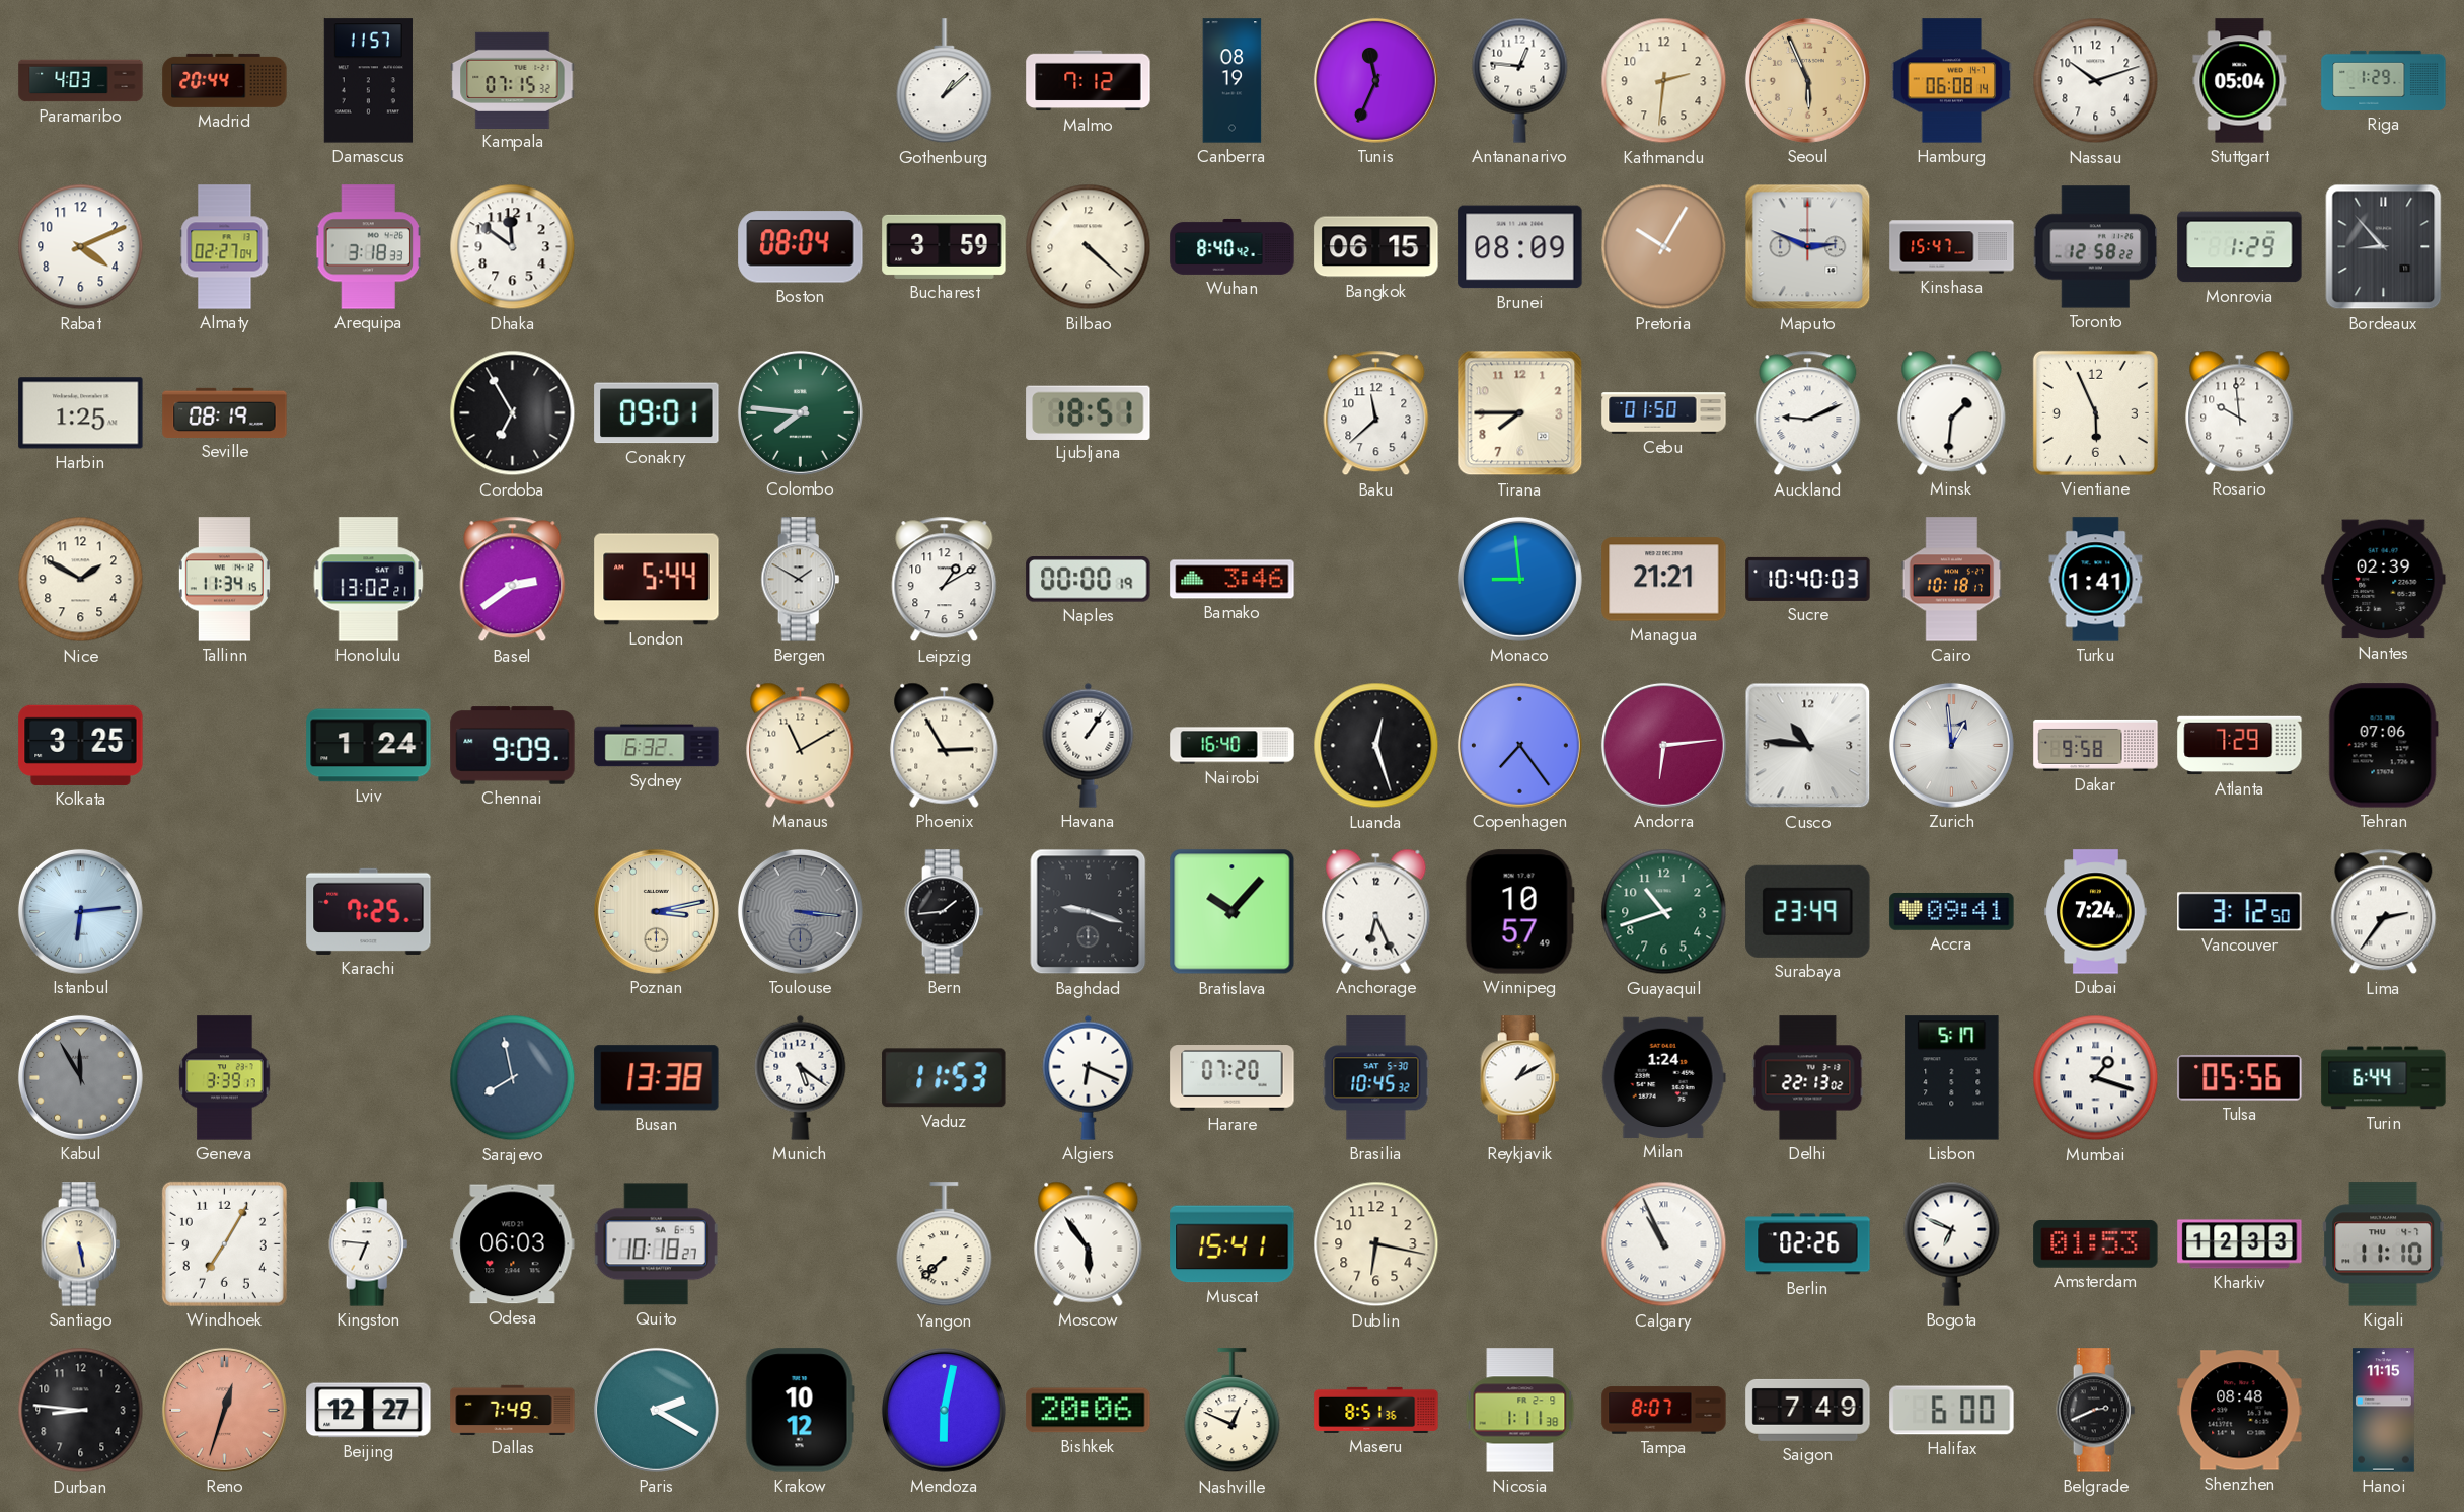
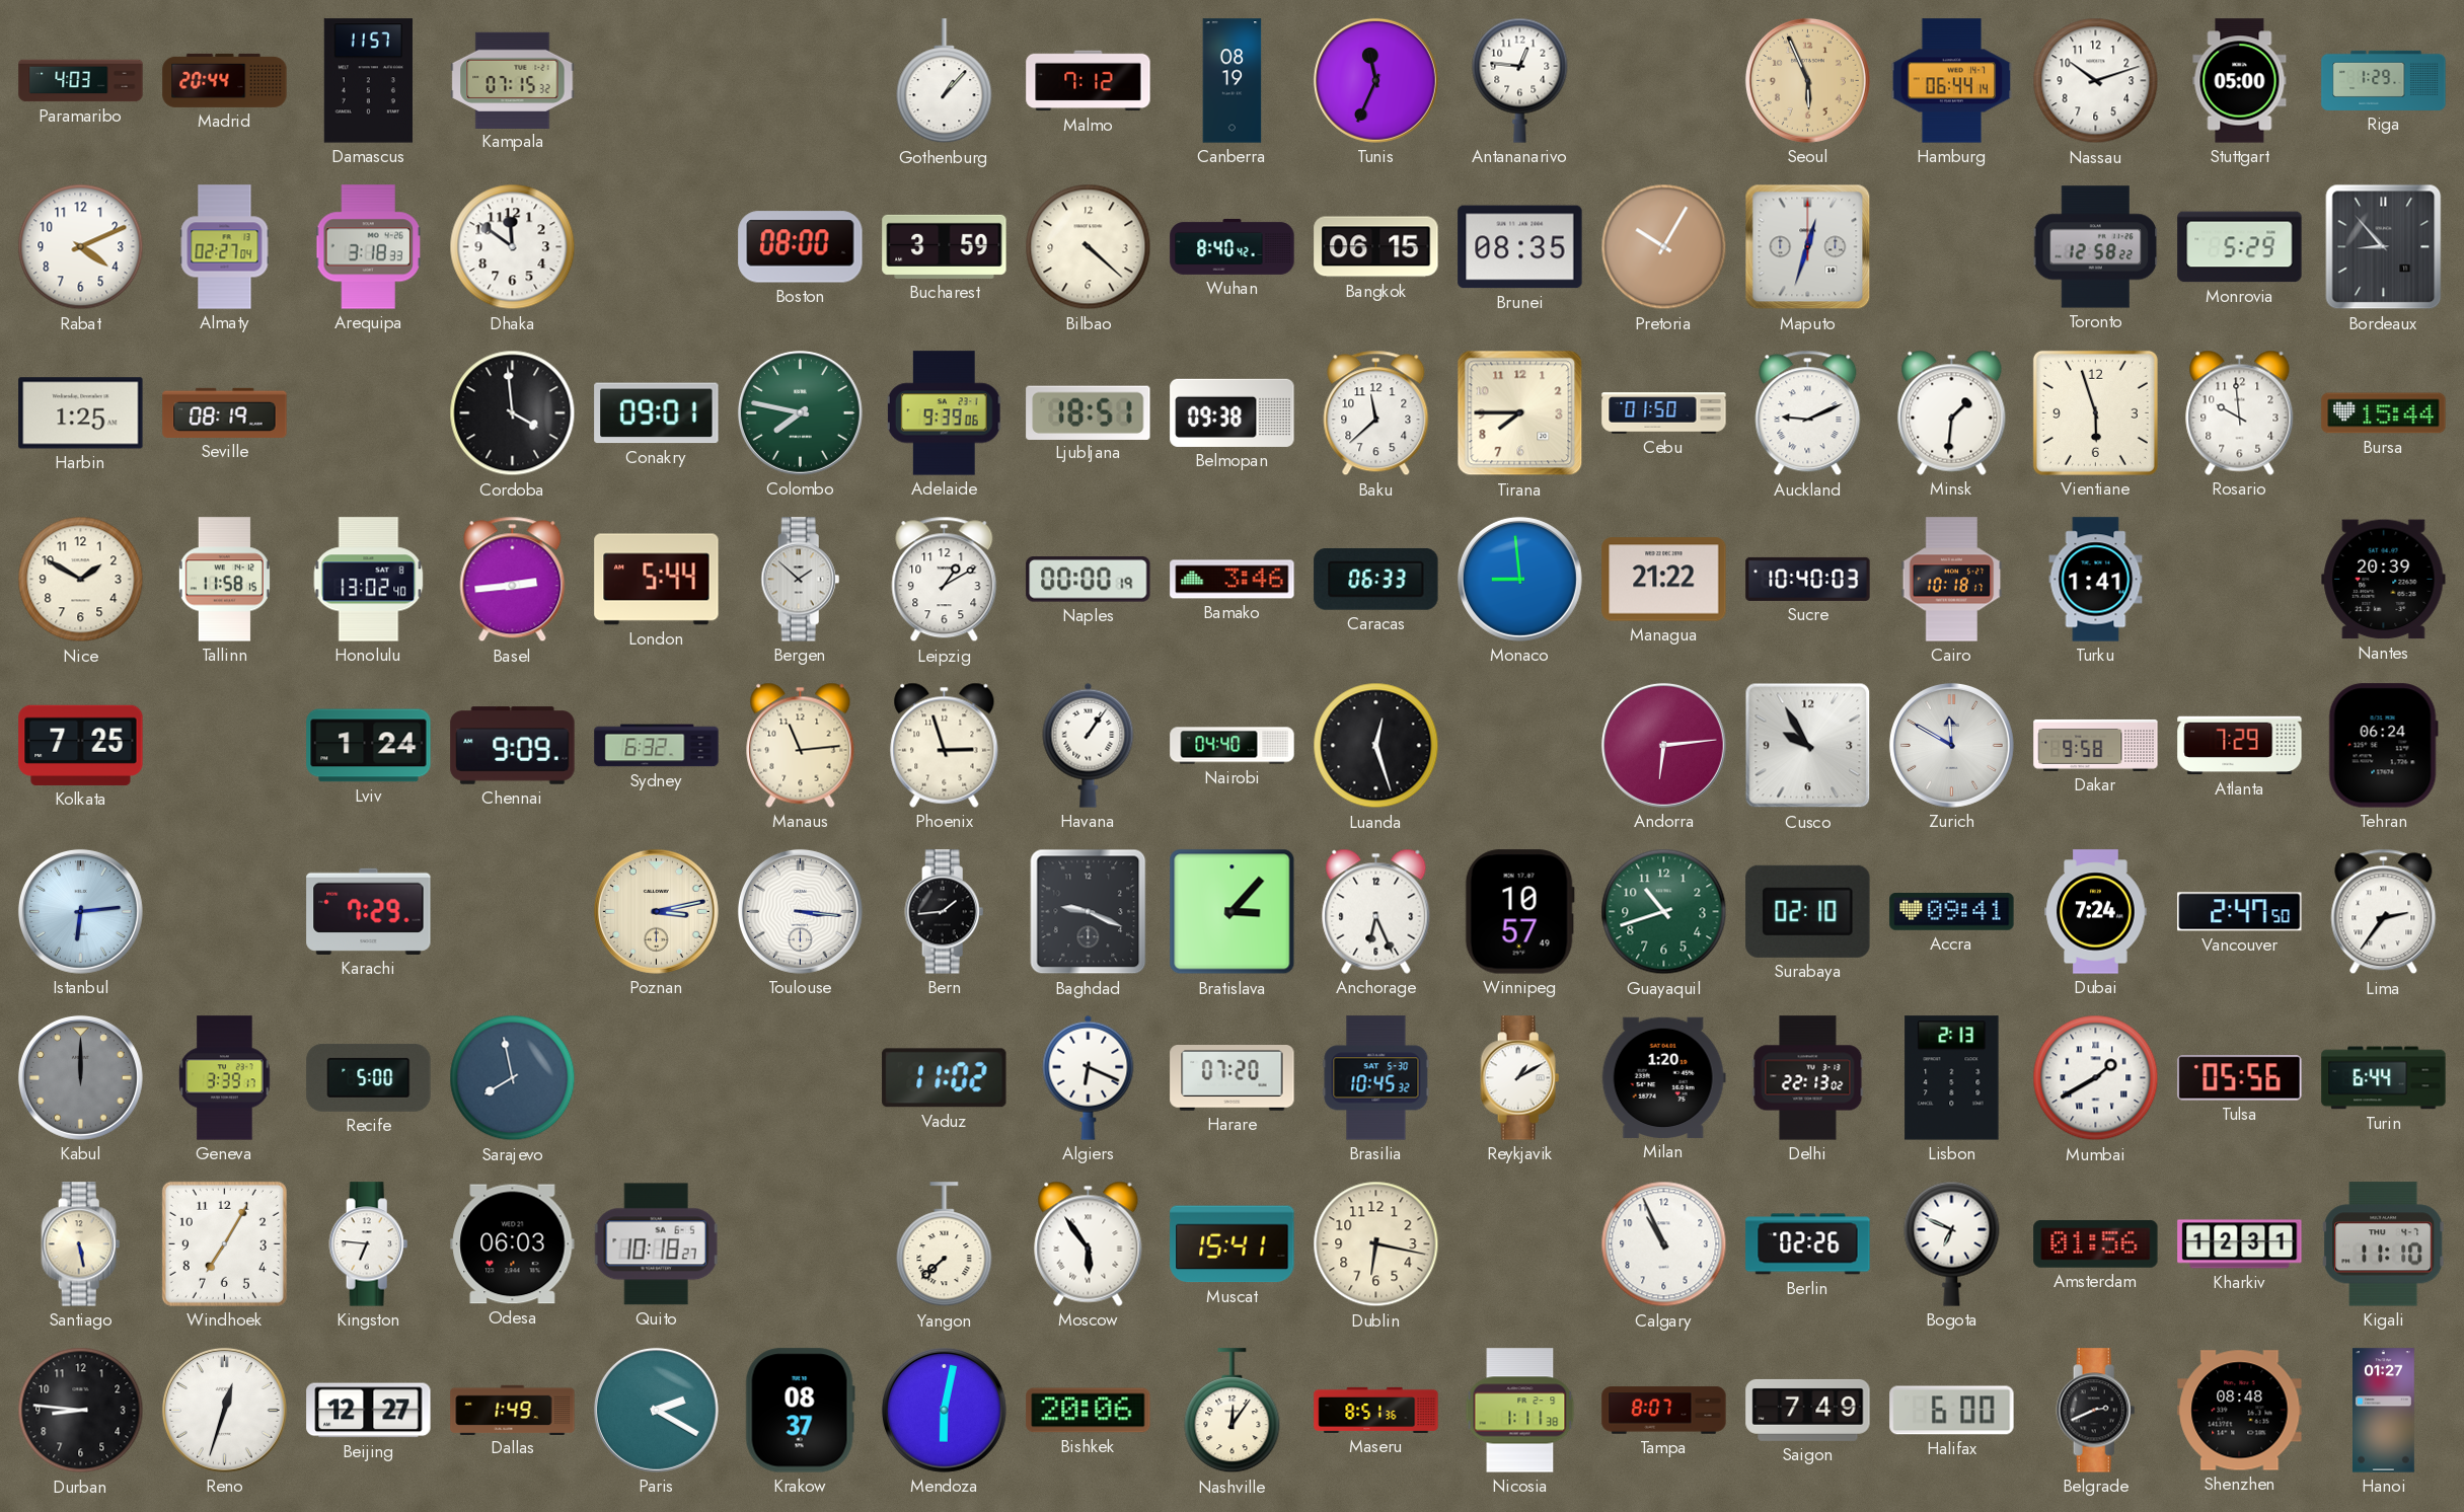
Gothenburg: 1:08 -> 1:07 (945, 81)
Kathmandu: 2:31 -> none (1664, 81)
Hamburg: 06:08 -> 06:44 (1952, 81)
Stuttgart: 05:04 -> 05:00 (2240, 81)
Boston: 08:04 -> 08:00 (801, 247)
Brunei: 08:09 -> 08:35 (1520, 247)
Maputo: 2:49 -> 12:33 (1808, 247)
Kinshasa: 15:47 -> none (1952, 247)
Monrovia: 1:29 -> 5:29 (2240, 247)
Cordoba: 6:55 -> 3:59 (513, 413)
Colombo: 7:46 -> 7:47 (800, 412)
Adelaide: none -> 9:39 (945, 413)
Belmopan: none -> 09:38 (1233, 412)
Vientiane: 5:56 -> 5:57 (2095, 412)
Bursa: none -> 15:44 (2384, 413)
Tallinn: 11:34 -> 11:58 (224, 580)
Honolulu: 13:02:21 -> 13:02:40 (369, 580)
Basel: 2:39 -> 2:44 (513, 580)
Bergen: 1:50 -> 1:52 (801, 580)
Caracas: none -> 06:33 (1376, 579)
Managua: 21:21 -> 21:22 (1664, 580)
Nantes: 02:39 -> 20:39 (2384, 580)
Kolkata: 3:25 -> 7:25 (81, 745)
Manaus: 11:10 -> 11:14 (801, 745)
Phoenix: 2:55 -> 2:57 (945, 745)
Nairobi: 16:40 -> 04:40 (1233, 746)
Copenhagen: 7:24 -> none (1519, 745)
Cusco: 10:46 -> 9:55 (1808, 746)
Zurich: 12:59 -> 11:50 (1951, 745)
Tehran: 07:06 -> 06:24 (2383, 746)
Karachi: 7:25 -> 7:29 (369, 911)
Toulouse dial: grey -> white (800, 911)
Baghdad: 9:18 -> 9:19 (1089, 912)
Bratislava: 10:07 -> 3:07 (1233, 912)
Surabaya: 23:49 -> 02:10 (1808, 911)
Vancouver: 3:12 -> 2:47 (2240, 912)
Kabul: 11:55 -> 12:00 (80, 1077)
Recife: none -> 5:00 (369, 1077)
Busan: 13:38 -> none (657, 1078)
Munich: 5:21 -> none (801, 1077)
Vaduz: 11:53 -> 11:02 (945, 1078)
Milan: 1:24 -> 1:20 (1663, 1077)
Lisbon: 5:17 -> 2:13 (1952, 1078)
Mumbai: 1:18 -> 1:40 (2096, 1078)
Calgary numerals: Roman -> Arabic (1664, 1244)
Amsterdam: 01:53 -> 01:56 (2096, 1244)
Kharkiv: 12:33 -> 12:31 (2240, 1244)
Reno dial: salmon -> white (224, 1410)
Dallas: 7:49 -> 1:49 (513, 1410)
Krakow: 10:12 -> 08:37 (800, 1411)
Nashville: 12:49 -> 12:06 (1233, 1411)
Hanoi: 11:15 -> 01:27 (2384, 1411)
